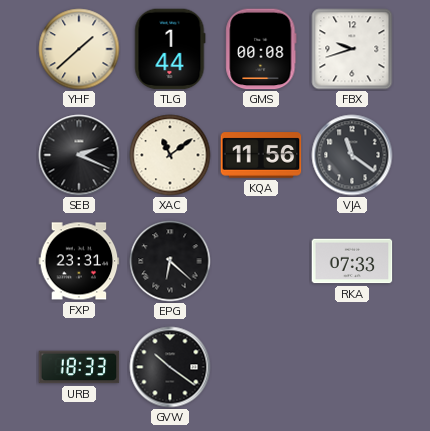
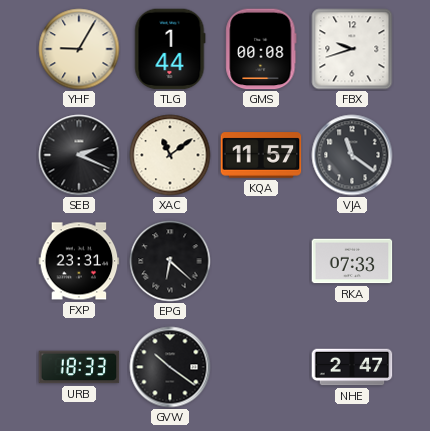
YHF: 1:38 -> 9:05 (79, 49)
KQA: 11:56 -> 11:57 (261, 155)
NHE: none -> 2:47 (352, 367)
